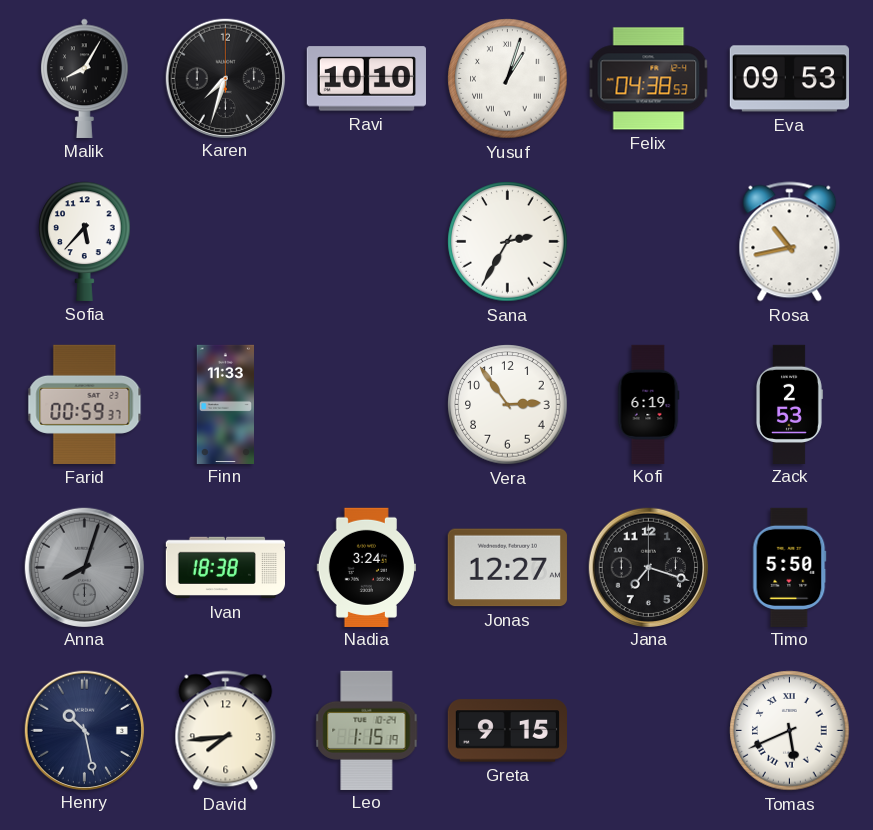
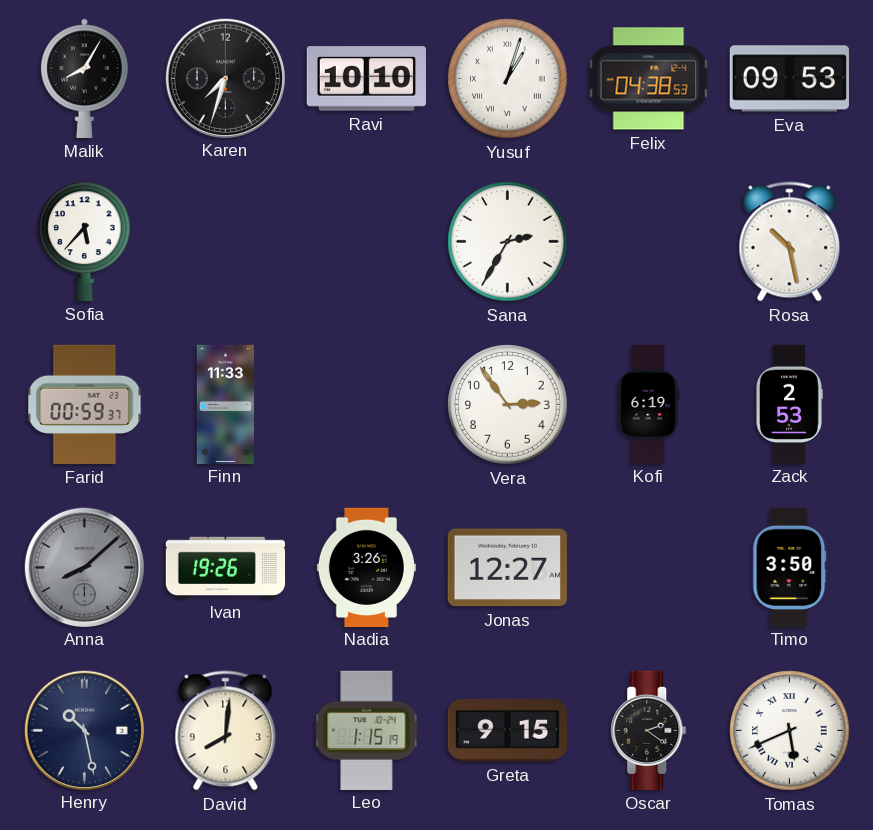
Rosa: 10:43 -> 10:28 (790, 242)
Anna: 8:03 -> 8:08 (84, 567)
Ivan: 18:38 -> 19:26 (225, 568)
Nadia: 3:24 -> 3:26 (366, 567)
Jana: 7:18 -> none (648, 567)
Timo: 5:50 -> 3:50 (790, 567)
David: 7:44 -> 8:01 (226, 731)
Oscar: none -> 2:21 (649, 730)
